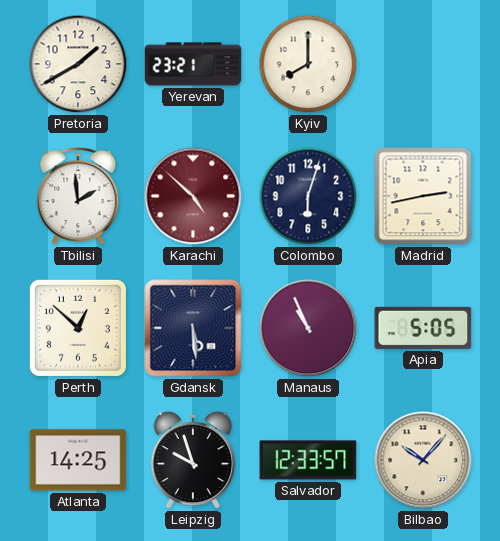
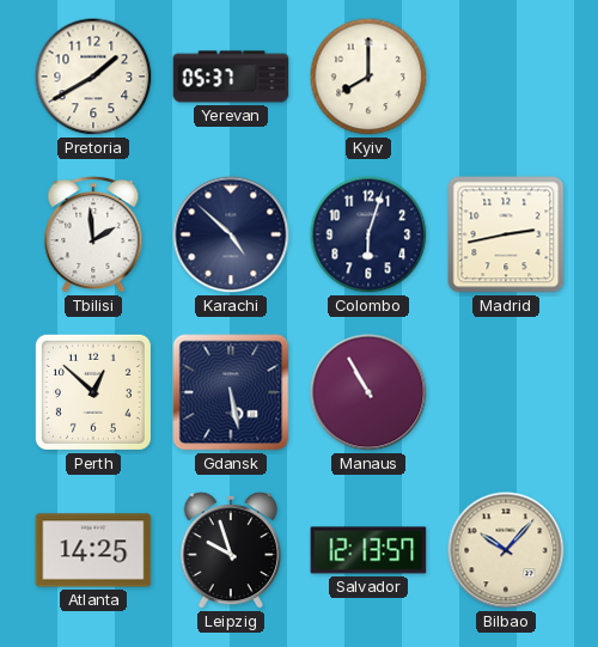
Yerevan: 23:21 -> 05:37 (231, 77)
Karachi dial: burgundy -> navy (231, 234)
Gdansk: 5:29 -> 5:28 (231, 392)
Manaus: 10:56 -> 10:55 (368, 392)
Apia: 5:05 -> none (423, 328)
Salvador: 12:33 -> 12:13 (368, 550)
